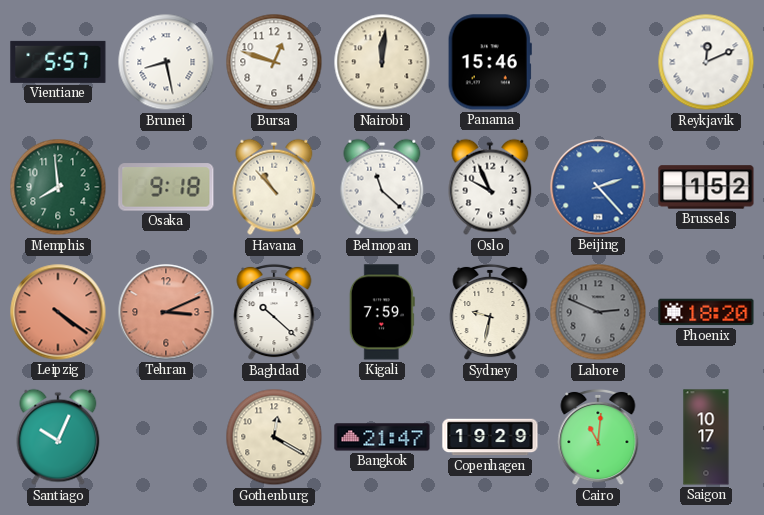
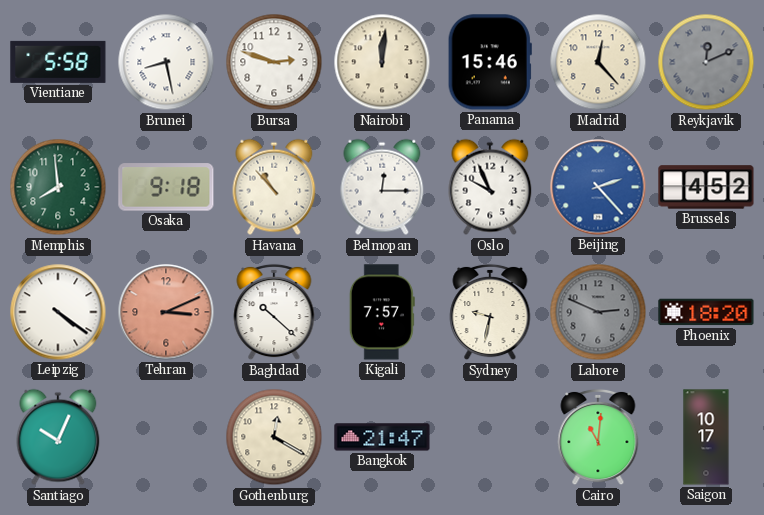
Vientiane: 5:57 -> 5:58 (58, 62)
Bursa: 12:48 -> 2:48 (274, 62)
Madrid: none -> 12:23 (598, 62)
Reykjavik dial: white -> grey (706, 62)
Belmopan: 11:22 -> 12:15 (382, 187)
Brussels: 1:52 -> 4:52 (706, 187)
Leipzig dial: salmon -> white (58, 312)
Kigali: 7:59 -> 7:57 (382, 312)
Copenhagen: 19:29 -> none (490, 437)
